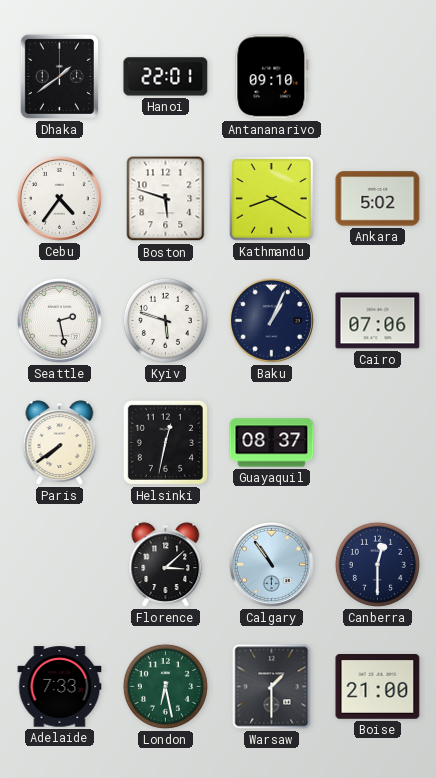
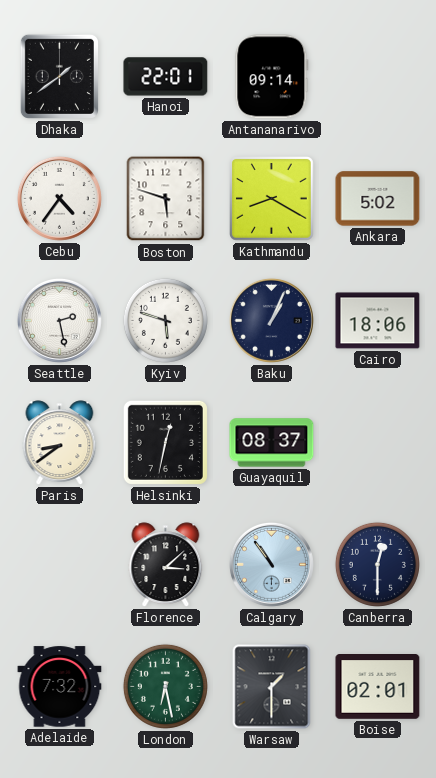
Antananarivo: 09:10 -> 09:14 (272, 77)
Cairo: 07:06 -> 18:06 (378, 321)
Paris: 7:39 -> 8:39 (60, 443)
Adelaide: 7:33 -> 7:32 (60, 687)
Boise: 21:00 -> 02:01 (378, 687)
